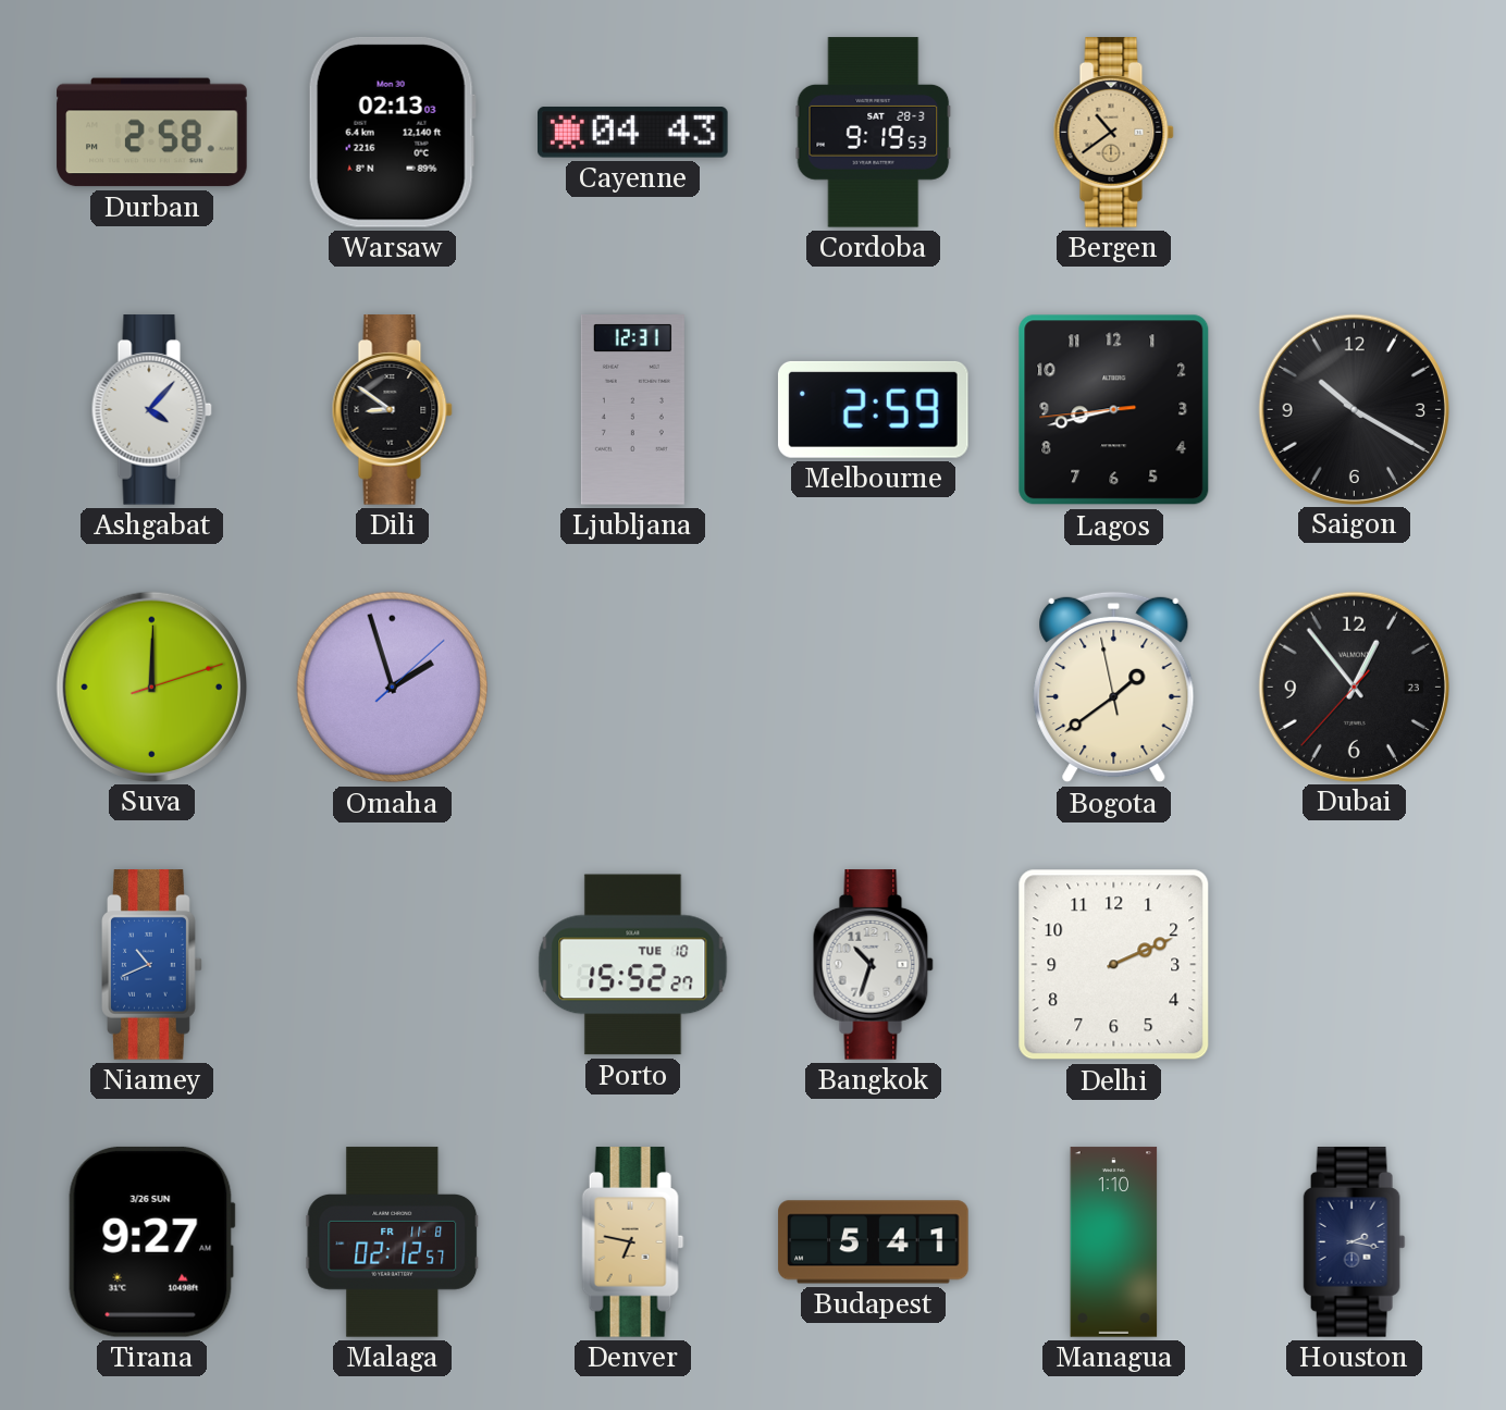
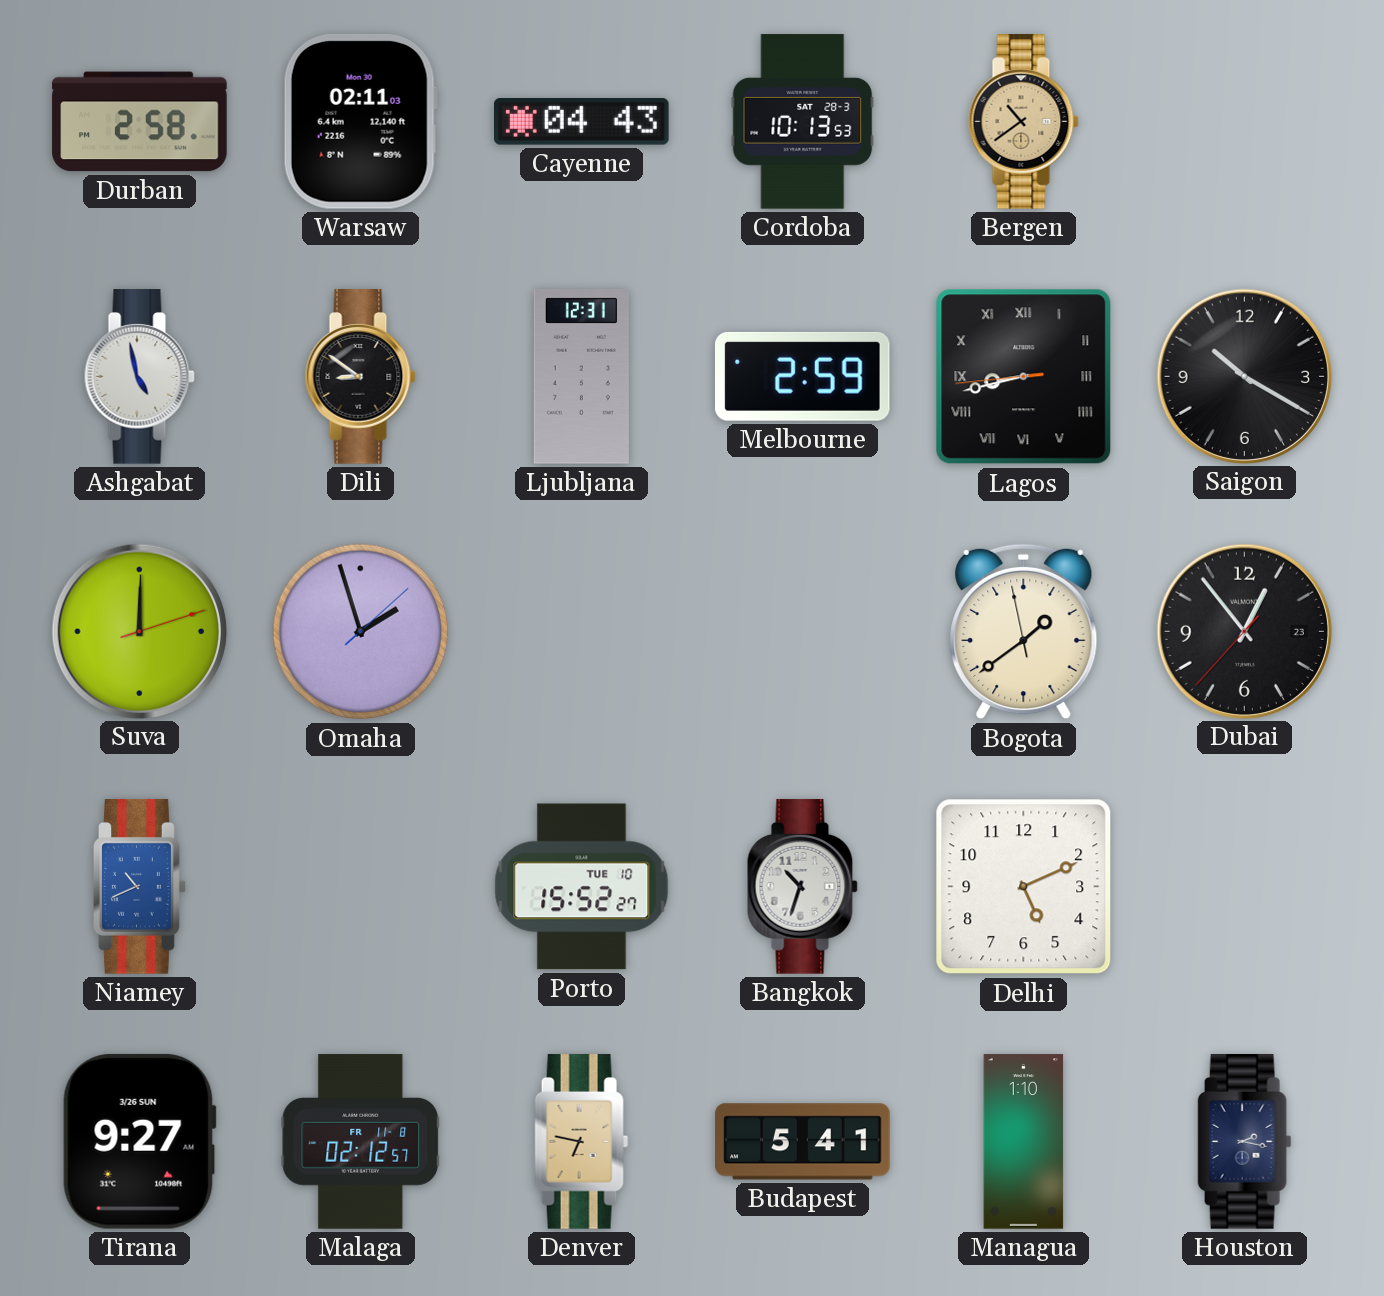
Warsaw: 02:13 -> 02:11 (360, 121)
Cordoba: 9:19 -> 10:13 (803, 122)
Ashgabat: 4:07 -> 4:58 (139, 377)
Lagos numerals: Arabic -> Roman (1024, 377)
Delhi: 2:11 -> 5:11 (1024, 887)
